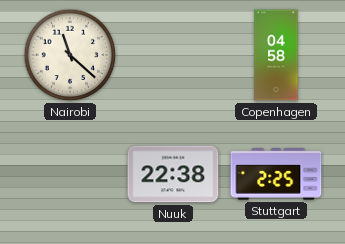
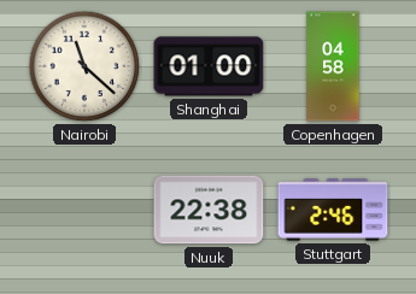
Shanghai: none -> 01:00 (209, 66)
Stuttgart: 2:25 -> 2:46 (333, 210)
